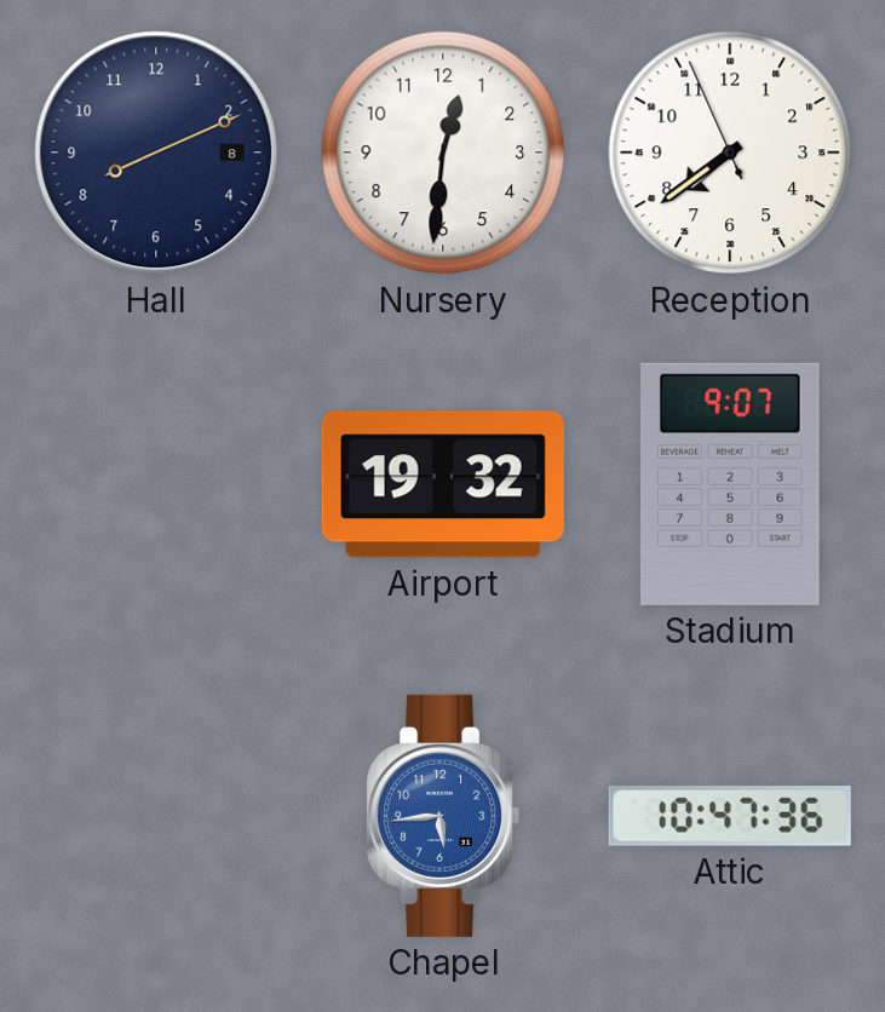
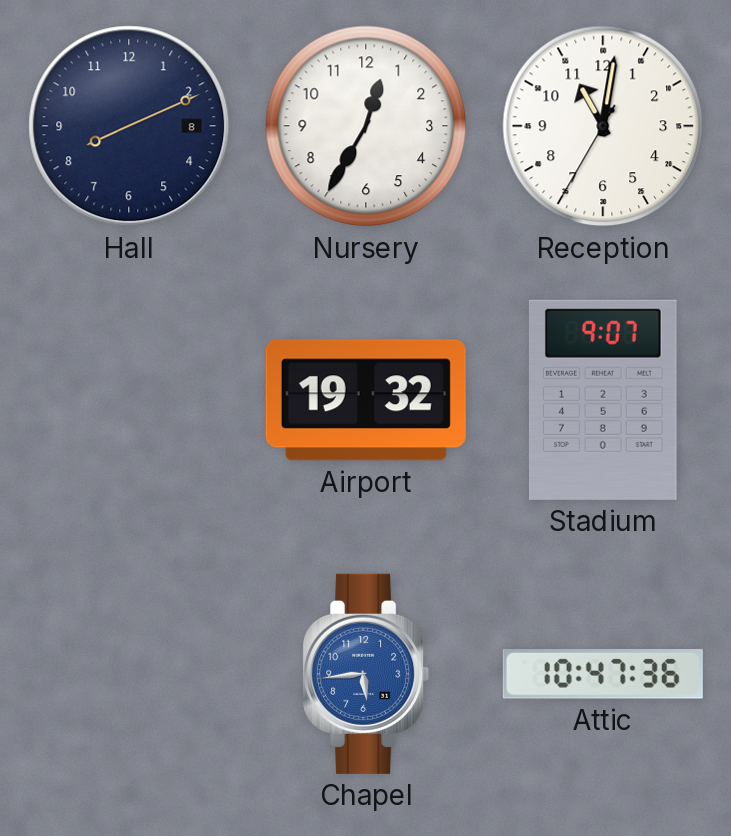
Nursery: 12:31 -> 12:35 (366, 126)
Reception: 7:38 -> 11:01 (603, 126)
